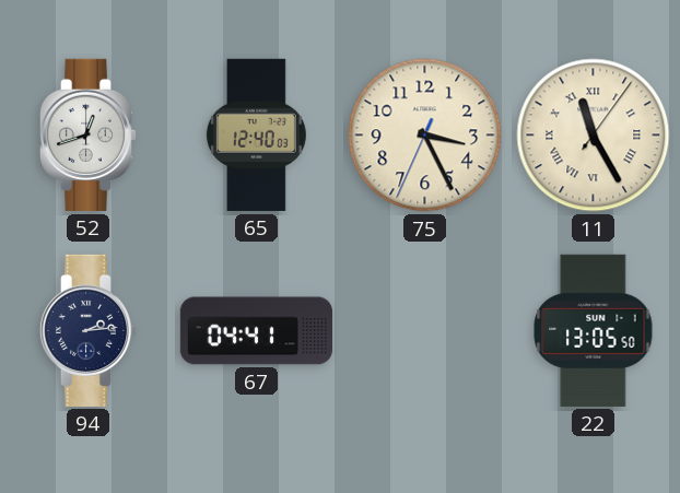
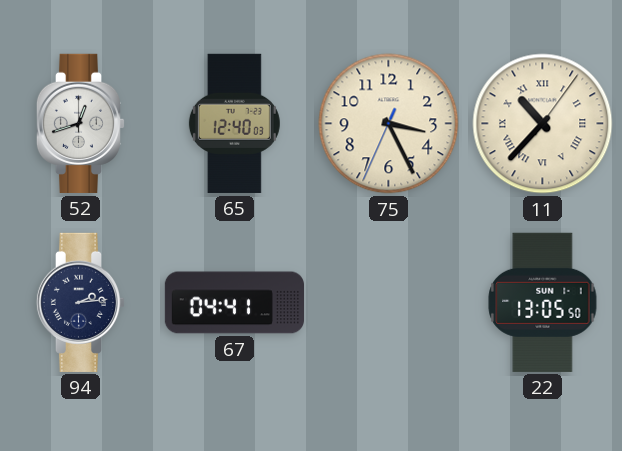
11: 11:25 -> 10:37 (543, 124)
